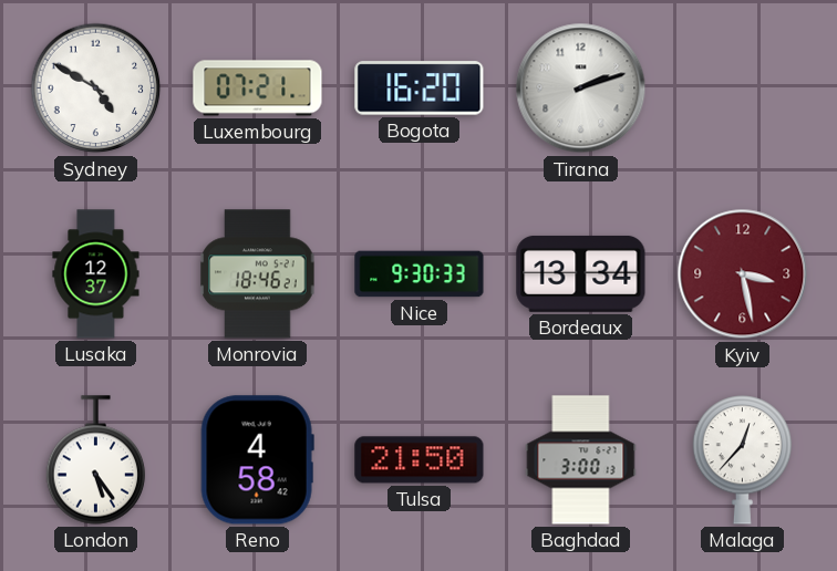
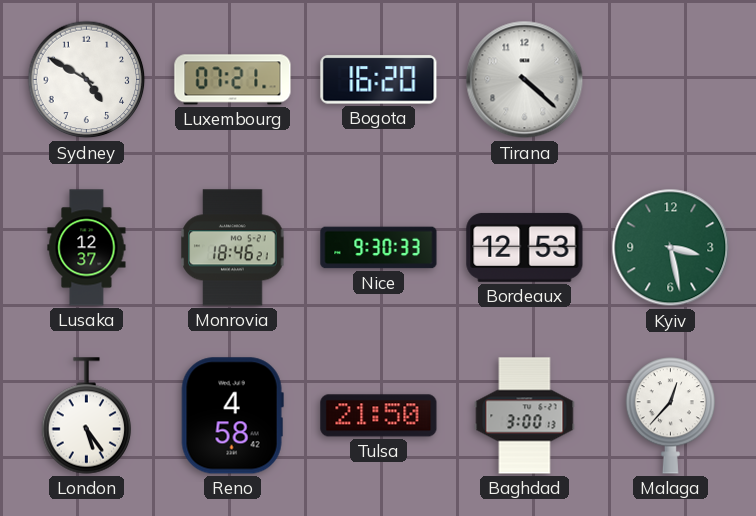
Tirana: 2:12 -> 4:22 (525, 80)
Bordeaux: 13:34 -> 12:53 (525, 247)
Kyiv dial: burgundy -> green (671, 248)
